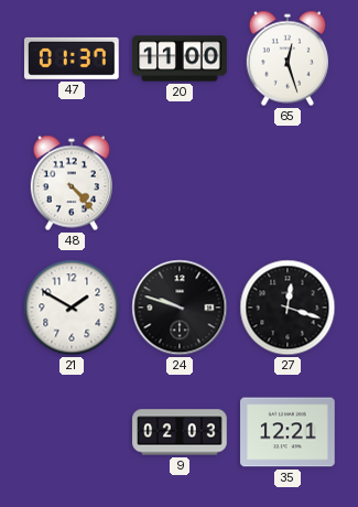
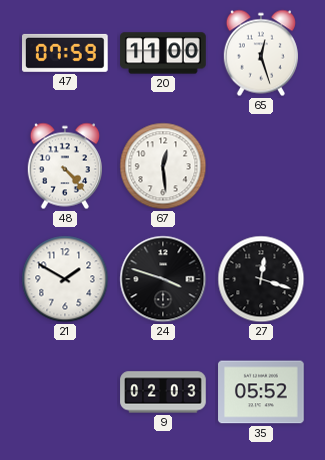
47: 01:37 -> 07:59 (66, 53)
67: none -> 12:29 (163, 166)
24: 9:48 -> 3:48 (163, 279)
35: 12:21 -> 05:52 (261, 392)
